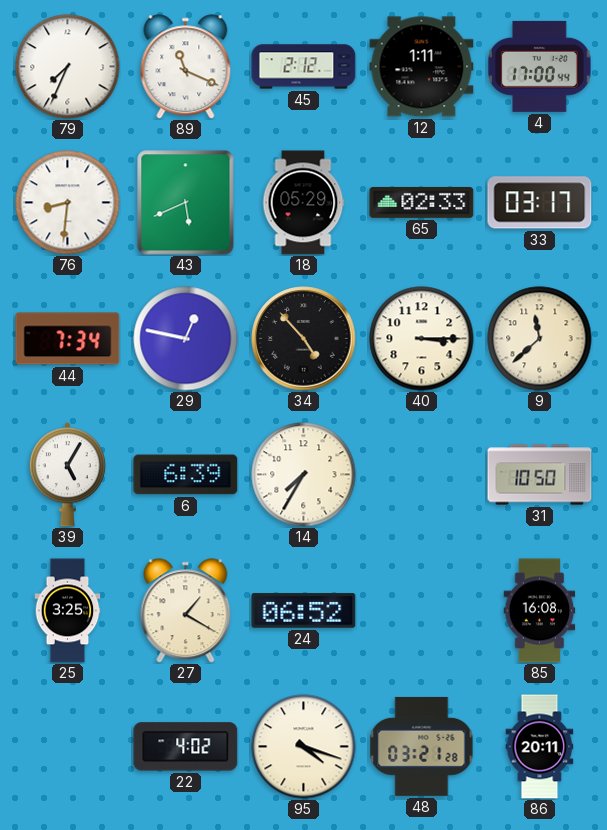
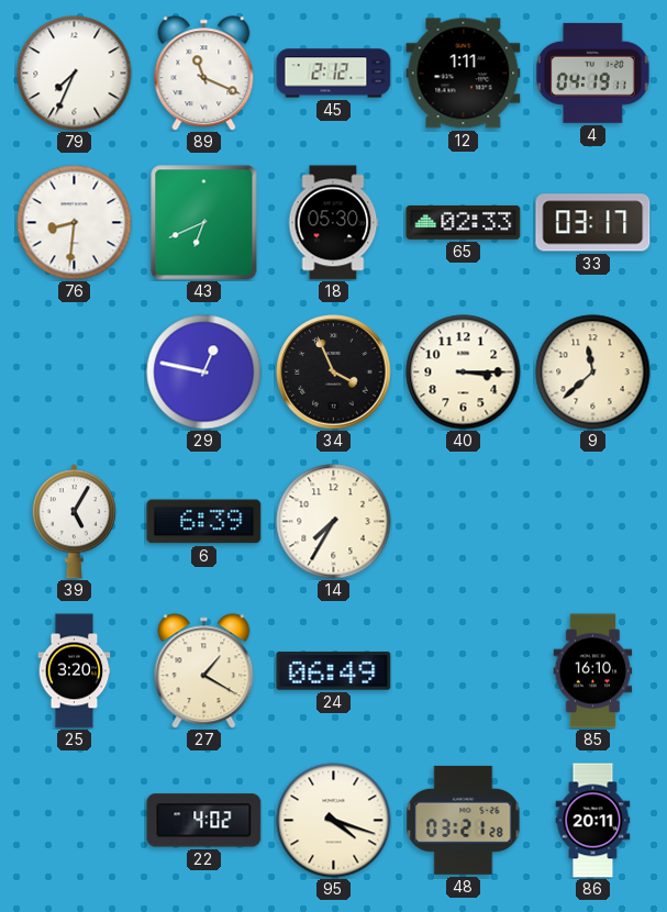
4: 17:00 -> 04:19 (593, 73)
43: 5:41 -> 6:41 (204, 223)
18: 05:29 -> 05:30 (333, 223)
44: 7:34 -> none (68, 339)
34: 4:53 -> 3:56 (334, 372)
31: 10:50 -> none (540, 475)
25: 3:25 -> 3:20 (75, 671)
24: 06:52 -> 06:49 (334, 671)
85: 16:08 -> 16:10 (593, 671)
